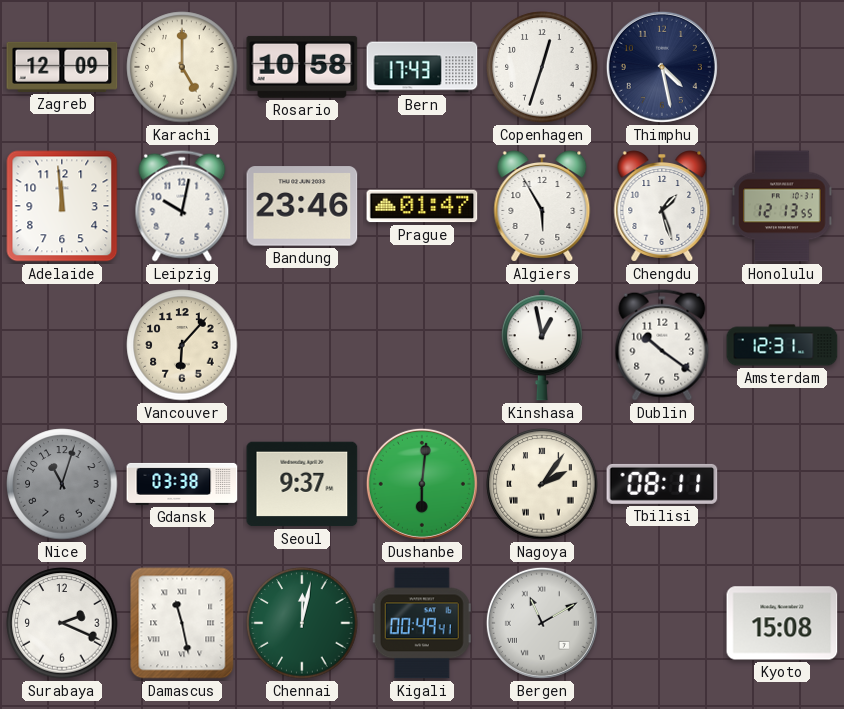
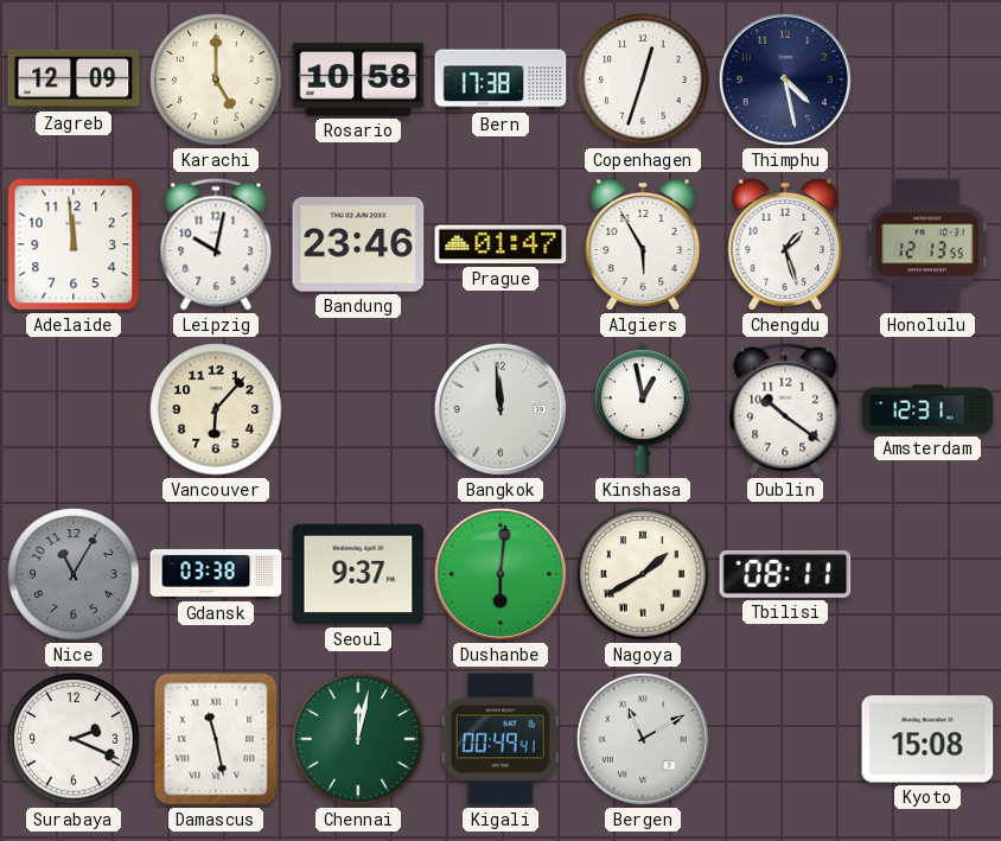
Bern: 17:43 -> 17:38 (500, 79)
Bangkok: none -> 11:59 (500, 409)
Nice: 11:03 -> 11:05 (74, 574)
Nagoya: 2:06 -> 1:40 (643, 574)
